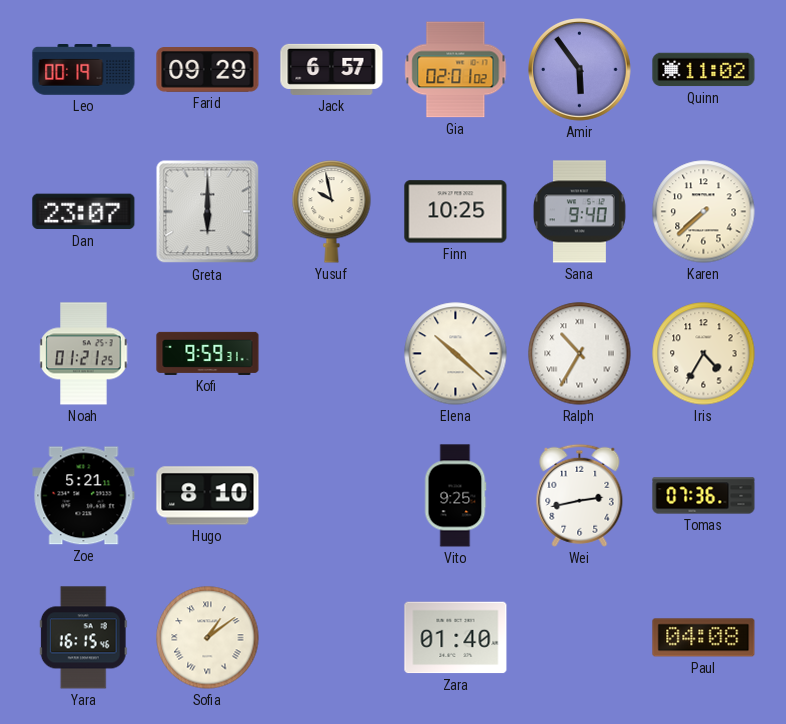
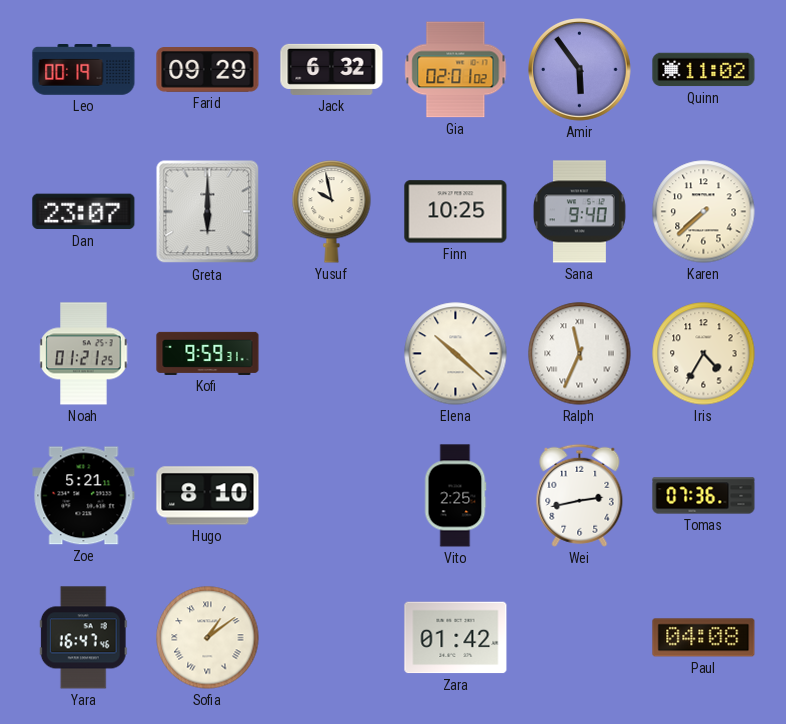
Jack: 6:57 -> 6:32 (332, 69)
Ralph: 10:35 -> 11:34 (580, 354)
Vito: 9:25 -> 2:25 (455, 496)
Yara: 16:15 -> 16:47 (83, 638)
Zara: 01:40 -> 01:42 (456, 638)
